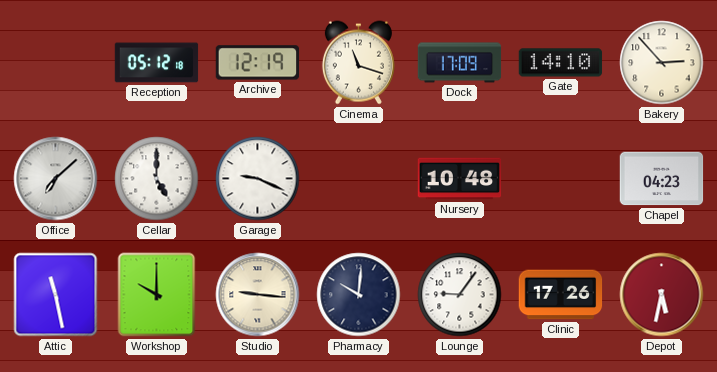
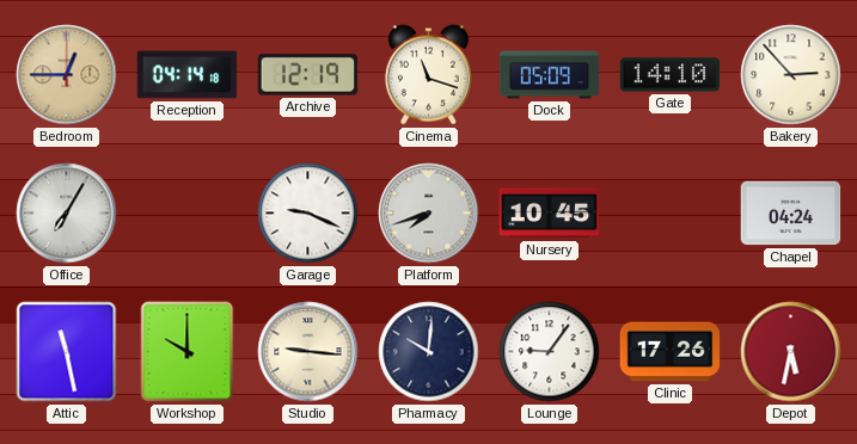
Bedroom: none -> 12:45 (67, 75)
Reception: 05:12 -> 04:14 (188, 75)
Dock: 17:09 -> 05:09 (550, 75)
Office: 7:08 -> 7:05 (67, 214)
Cellar: 5:00 -> none (157, 179)
Platform: none -> 7:42 (429, 214)
Nursery: 10:48 -> 10:45 (550, 214)
Chapel: 04:23 -> 04:24 (791, 214)
